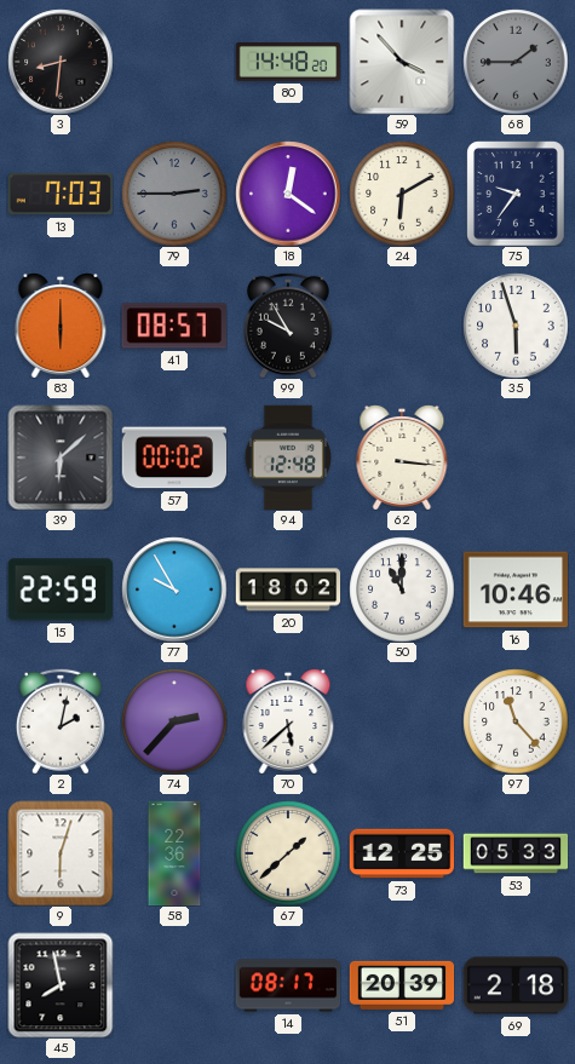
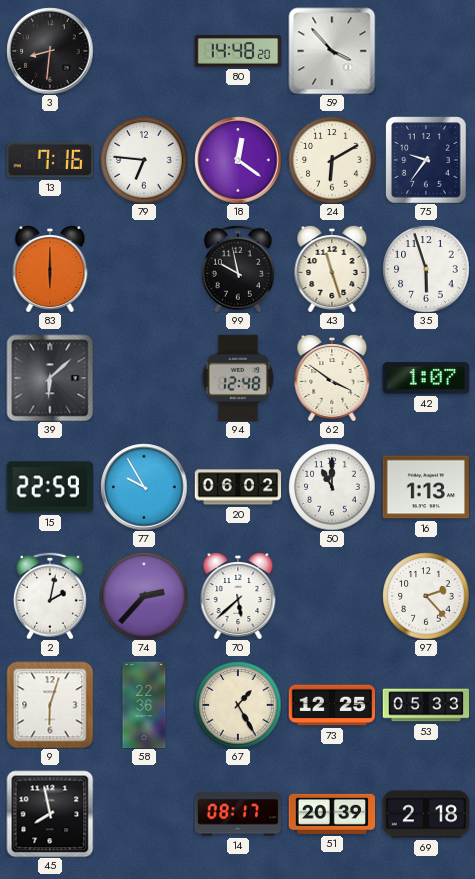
68: 1:45 -> none (516, 62)
13: 7:03 -> 7:16 (49, 160)
79: 2:45 -> 6:46 (144, 160)
79 dial: grey -> white (144, 160)
41: 08:57 -> none (174, 326)
99: 9:55 -> 9:58 (238, 269)
43: none -> 11:27 (332, 269)
57: 00:02 -> none (173, 458)
62: 3:16 -> 3:51 (332, 378)
42: none -> 1:07 (425, 378)
20: 18:02 -> 06:02 (238, 487)
16: 10:46 -> 1:13 (426, 487)
97: 11:23 -> 2:23 (426, 596)
67: 1:38 -> 1:25 (238, 705)
